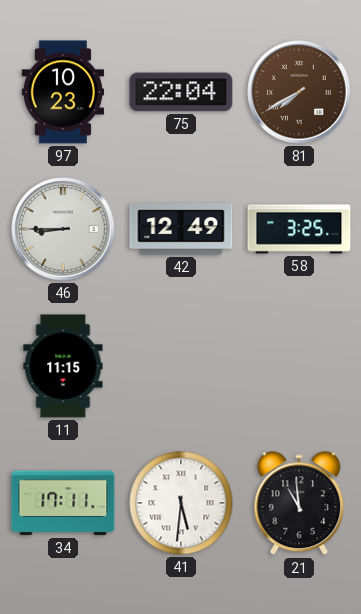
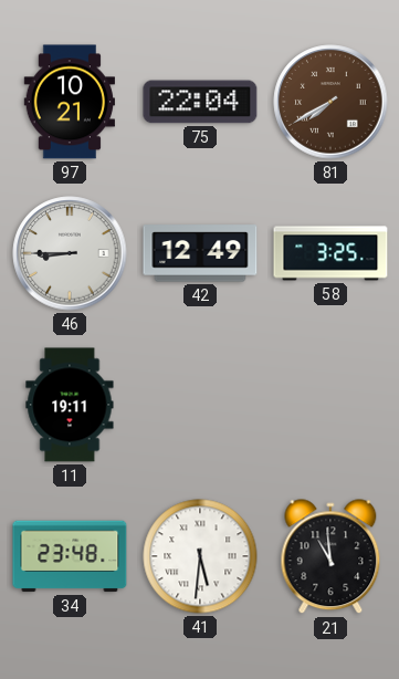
97: 10:23 -> 10:21 (69, 102)
11: 11:15 -> 19:11 (70, 405)
34: 17:11 -> 23:48 (70, 556)
